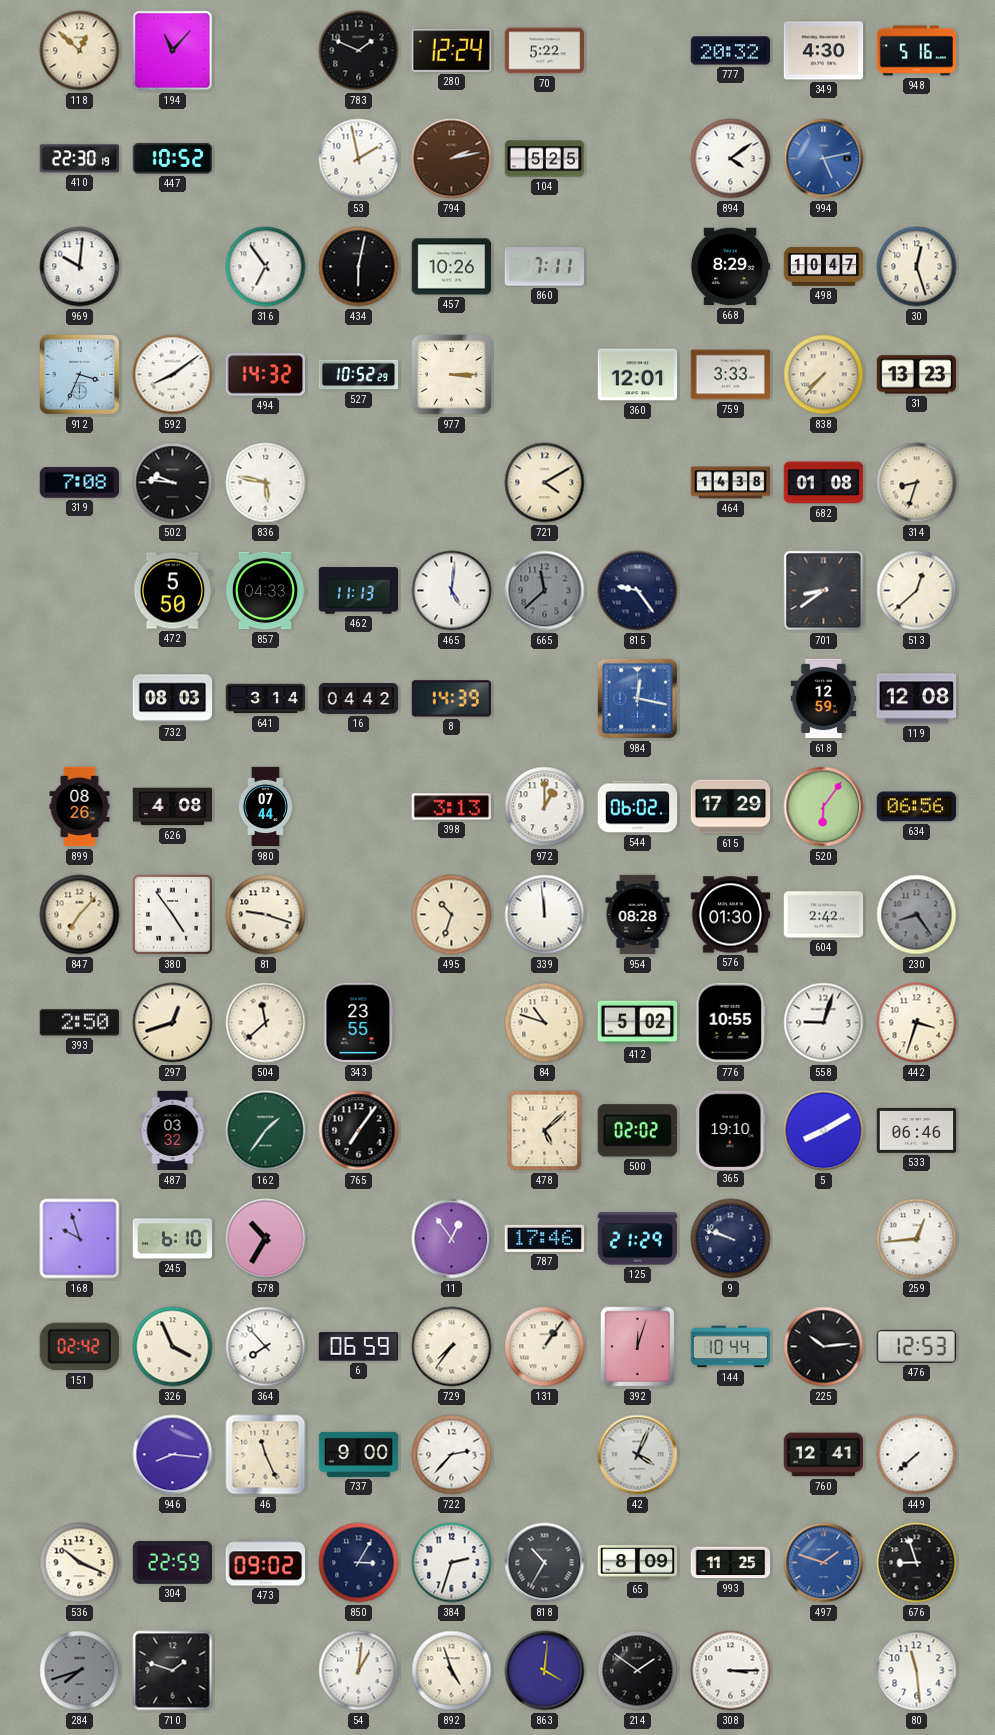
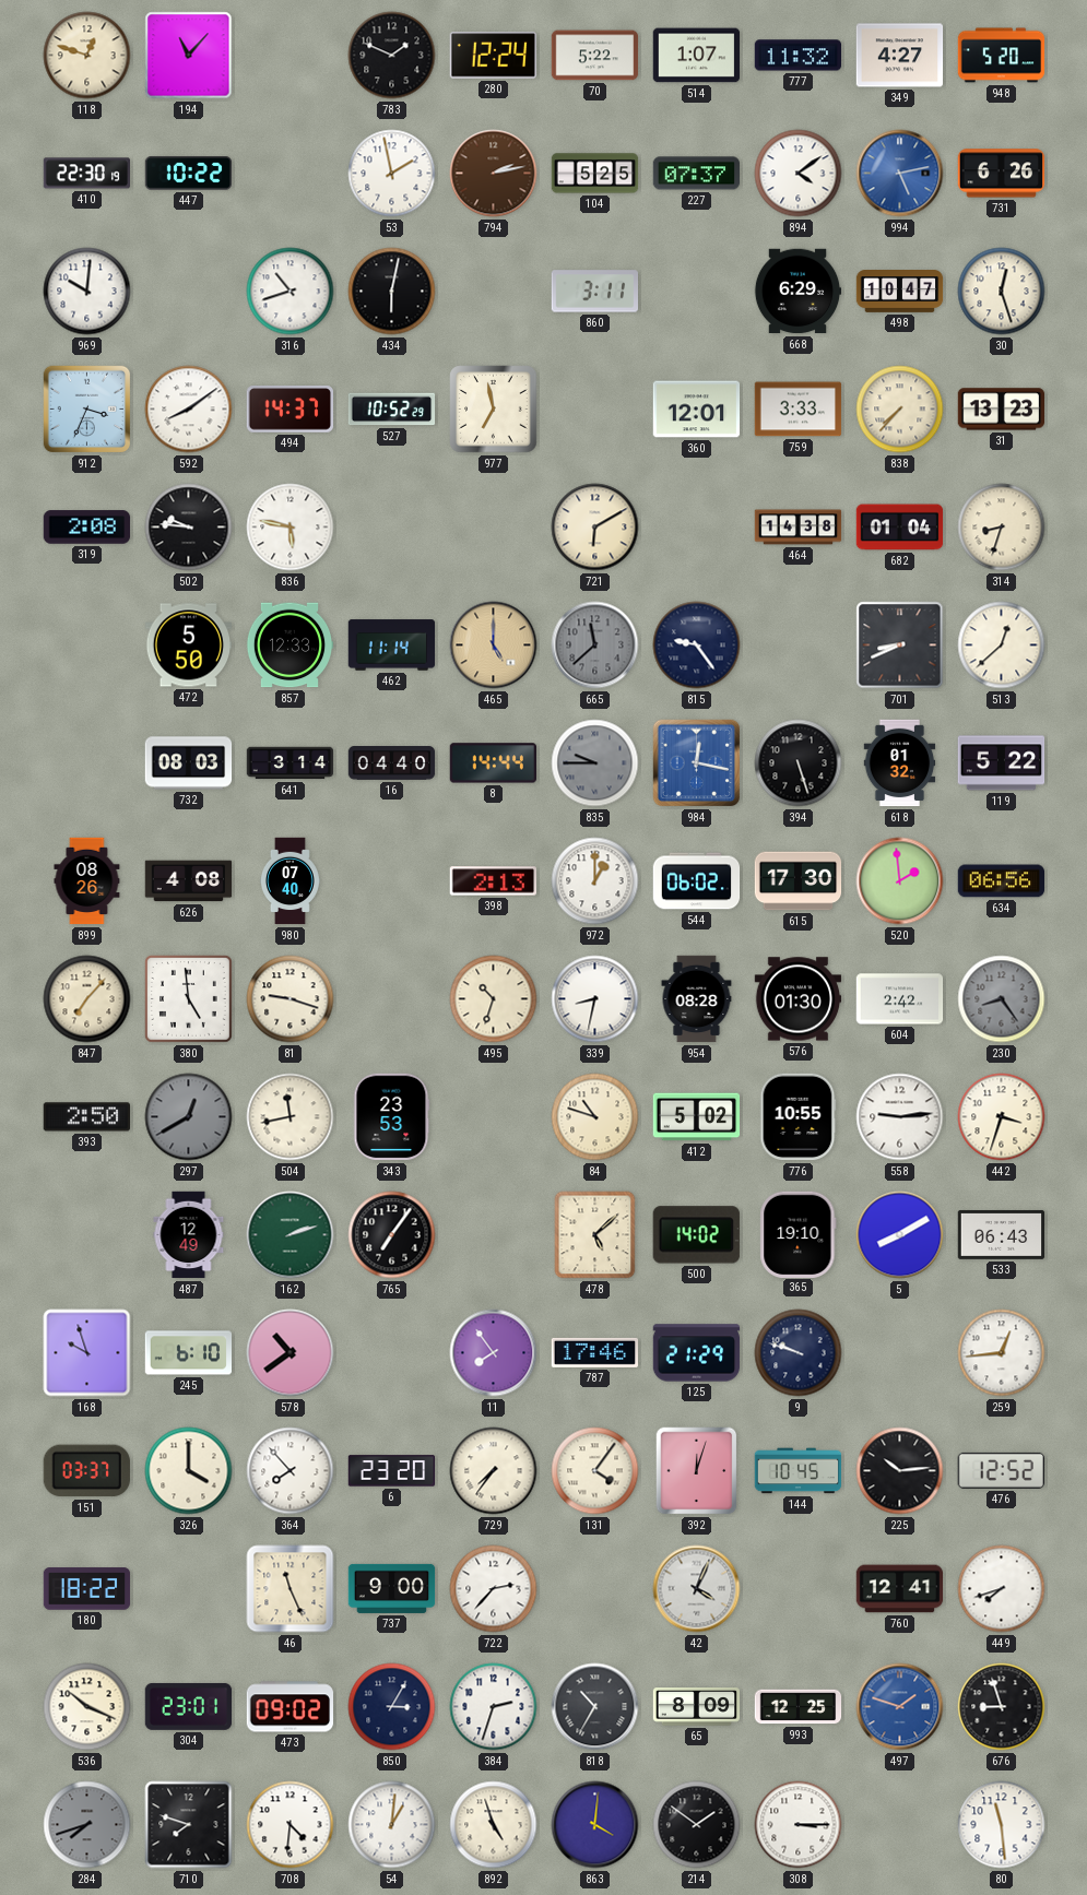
118: 12:52 -> 12:48 (87, 56)
514: none -> 1:07 (697, 56)
777: 20:32 -> 11:32 (799, 56)
349: 4:30 -> 4:27 (900, 56)
948: 5:16 -> 5:20 (1002, 56)
447: 10:52 -> 10:22 (189, 174)
227: none -> 07:37 (697, 174)
731: none -> 6:26 (1002, 174)
316: 6:54 -> 10:42 (291, 292)
457: 10:26 -> none (452, 267)
860: 7:11 -> 3:11 (595, 292)
668: 8:29 -> 6:29 (797, 292)
494: 14:32 -> 14:37 (291, 410)
977: 3:15 -> 6:58 (494, 410)
319: 7:08 -> 2:08 (87, 528)
721: 4:10 -> 6:10 (595, 528)
682: 01:08 -> 01:04 (900, 528)
857: 04:33 -> 12:33 (290, 646)
462: 11:13 -> 11:14 (392, 646)
465: 5:01 -> 5:00 (494, 646)
465 dial: white -> champagne (494, 646)
701: 8:39 -> 8:41 (900, 646)
16: 04:42 -> 04:40 (392, 763)
8: 14:39 -> 14:44 (493, 763)
835: none -> 9:45 (595, 763)
394: none -> 5:27 (799, 763)
618: 12:59 -> 01:32 (900, 763)
119: 12:08 -> 5:22 (1002, 763)
980: 07:44 -> 07:40 (290, 881)
398: 3:13 -> 2:13 (493, 881)
615: 17:29 -> 17:30 (799, 881)
520: 6:06 -> 1:59 (900, 881)
380: 4:54 -> 4:59 (189, 999)
339: 11:59 -> 8:32 (595, 999)
297: 12:42 -> 12:40 (189, 1117)
297 dial: cream -> grey (189, 1117)
504: 11:38 -> 11:43 (291, 1117)
343: 23:55 -> 23:53 (392, 1117)
558: 9:03 -> 9:14 (900, 1117)
487: 03:32 -> 12:49 (189, 1235)
162: 1:36 -> 2:12 (291, 1235)
500: 02:02 -> 14:02 (696, 1235)
533: 06:46 -> 06:43 (1002, 1234)
578: 10:35 -> 10:39 (291, 1353)
11: 12:54 -> 7:54 (494, 1353)
151: 02:42 -> 03:37 (86, 1471)
326: 3:56 -> 4:00 (189, 1471)
6: 06:59 -> 23:20 (392, 1471)
131: 1:06 -> 4:06 (595, 1471)
144: 10:44 -> 10:45 (799, 1471)
476: 12:53 -> 12:52 (1001, 1470)
180: none -> 18:22 (87, 1589)
946: 8:16 -> none (173, 1455)
449: 7:38 -> 7:42 (1002, 1589)
304: 22:59 -> 23:01 (189, 1706)
993: 11:25 -> 12:25 (799, 1707)
710: 1:48 -> 7:48 (189, 1825)
708: none -> 4:31 (291, 1825)
